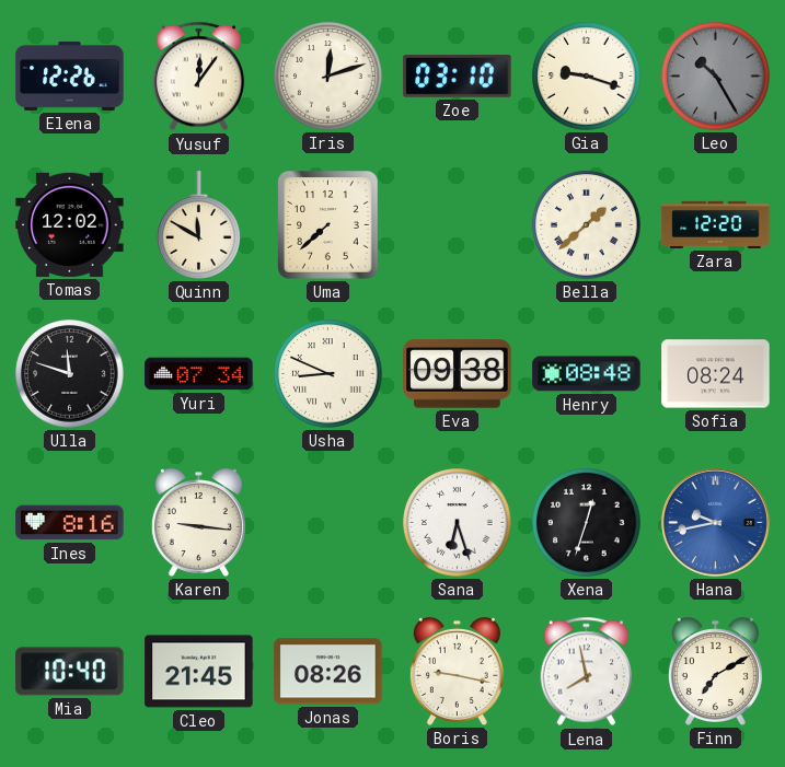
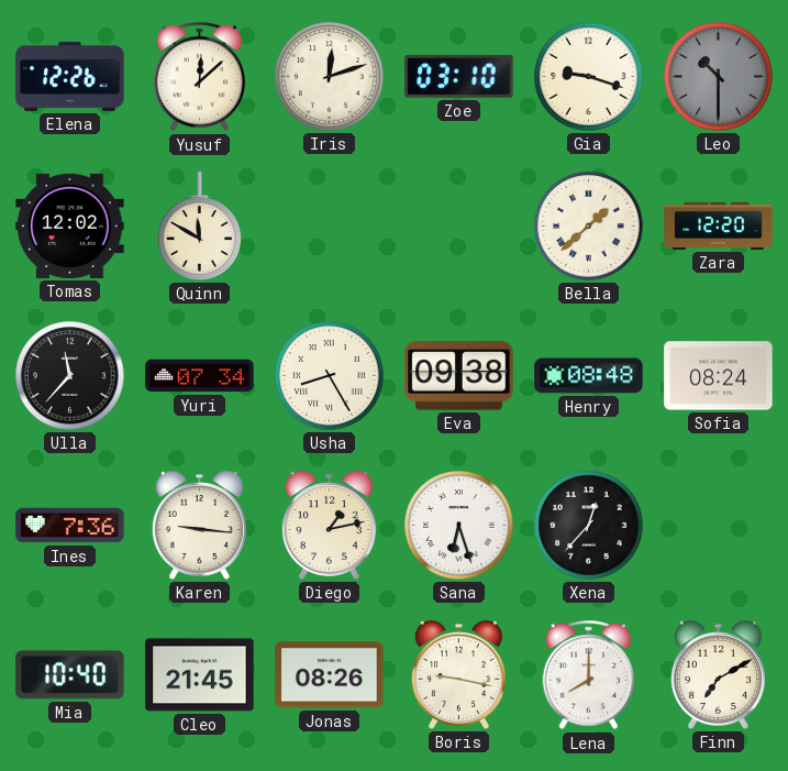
Yusuf: 12:06 -> 12:08 (200, 77)
Leo: 10:25 -> 10:30 (719, 77)
Uma: 7:38 -> none (328, 225)
Ulla: 11:48 -> 11:37 (70, 376)
Usha: 8:49 -> 8:25 (330, 376)
Ines: 8:16 -> 7:36 (70, 526)
Diego: none -> 1:13 (329, 525)
Xena: 12:33 -> 12:37 (589, 526)
Hana: 9:43 -> none (715, 522)
Lena: 7:58 -> 8:00 (589, 675)
